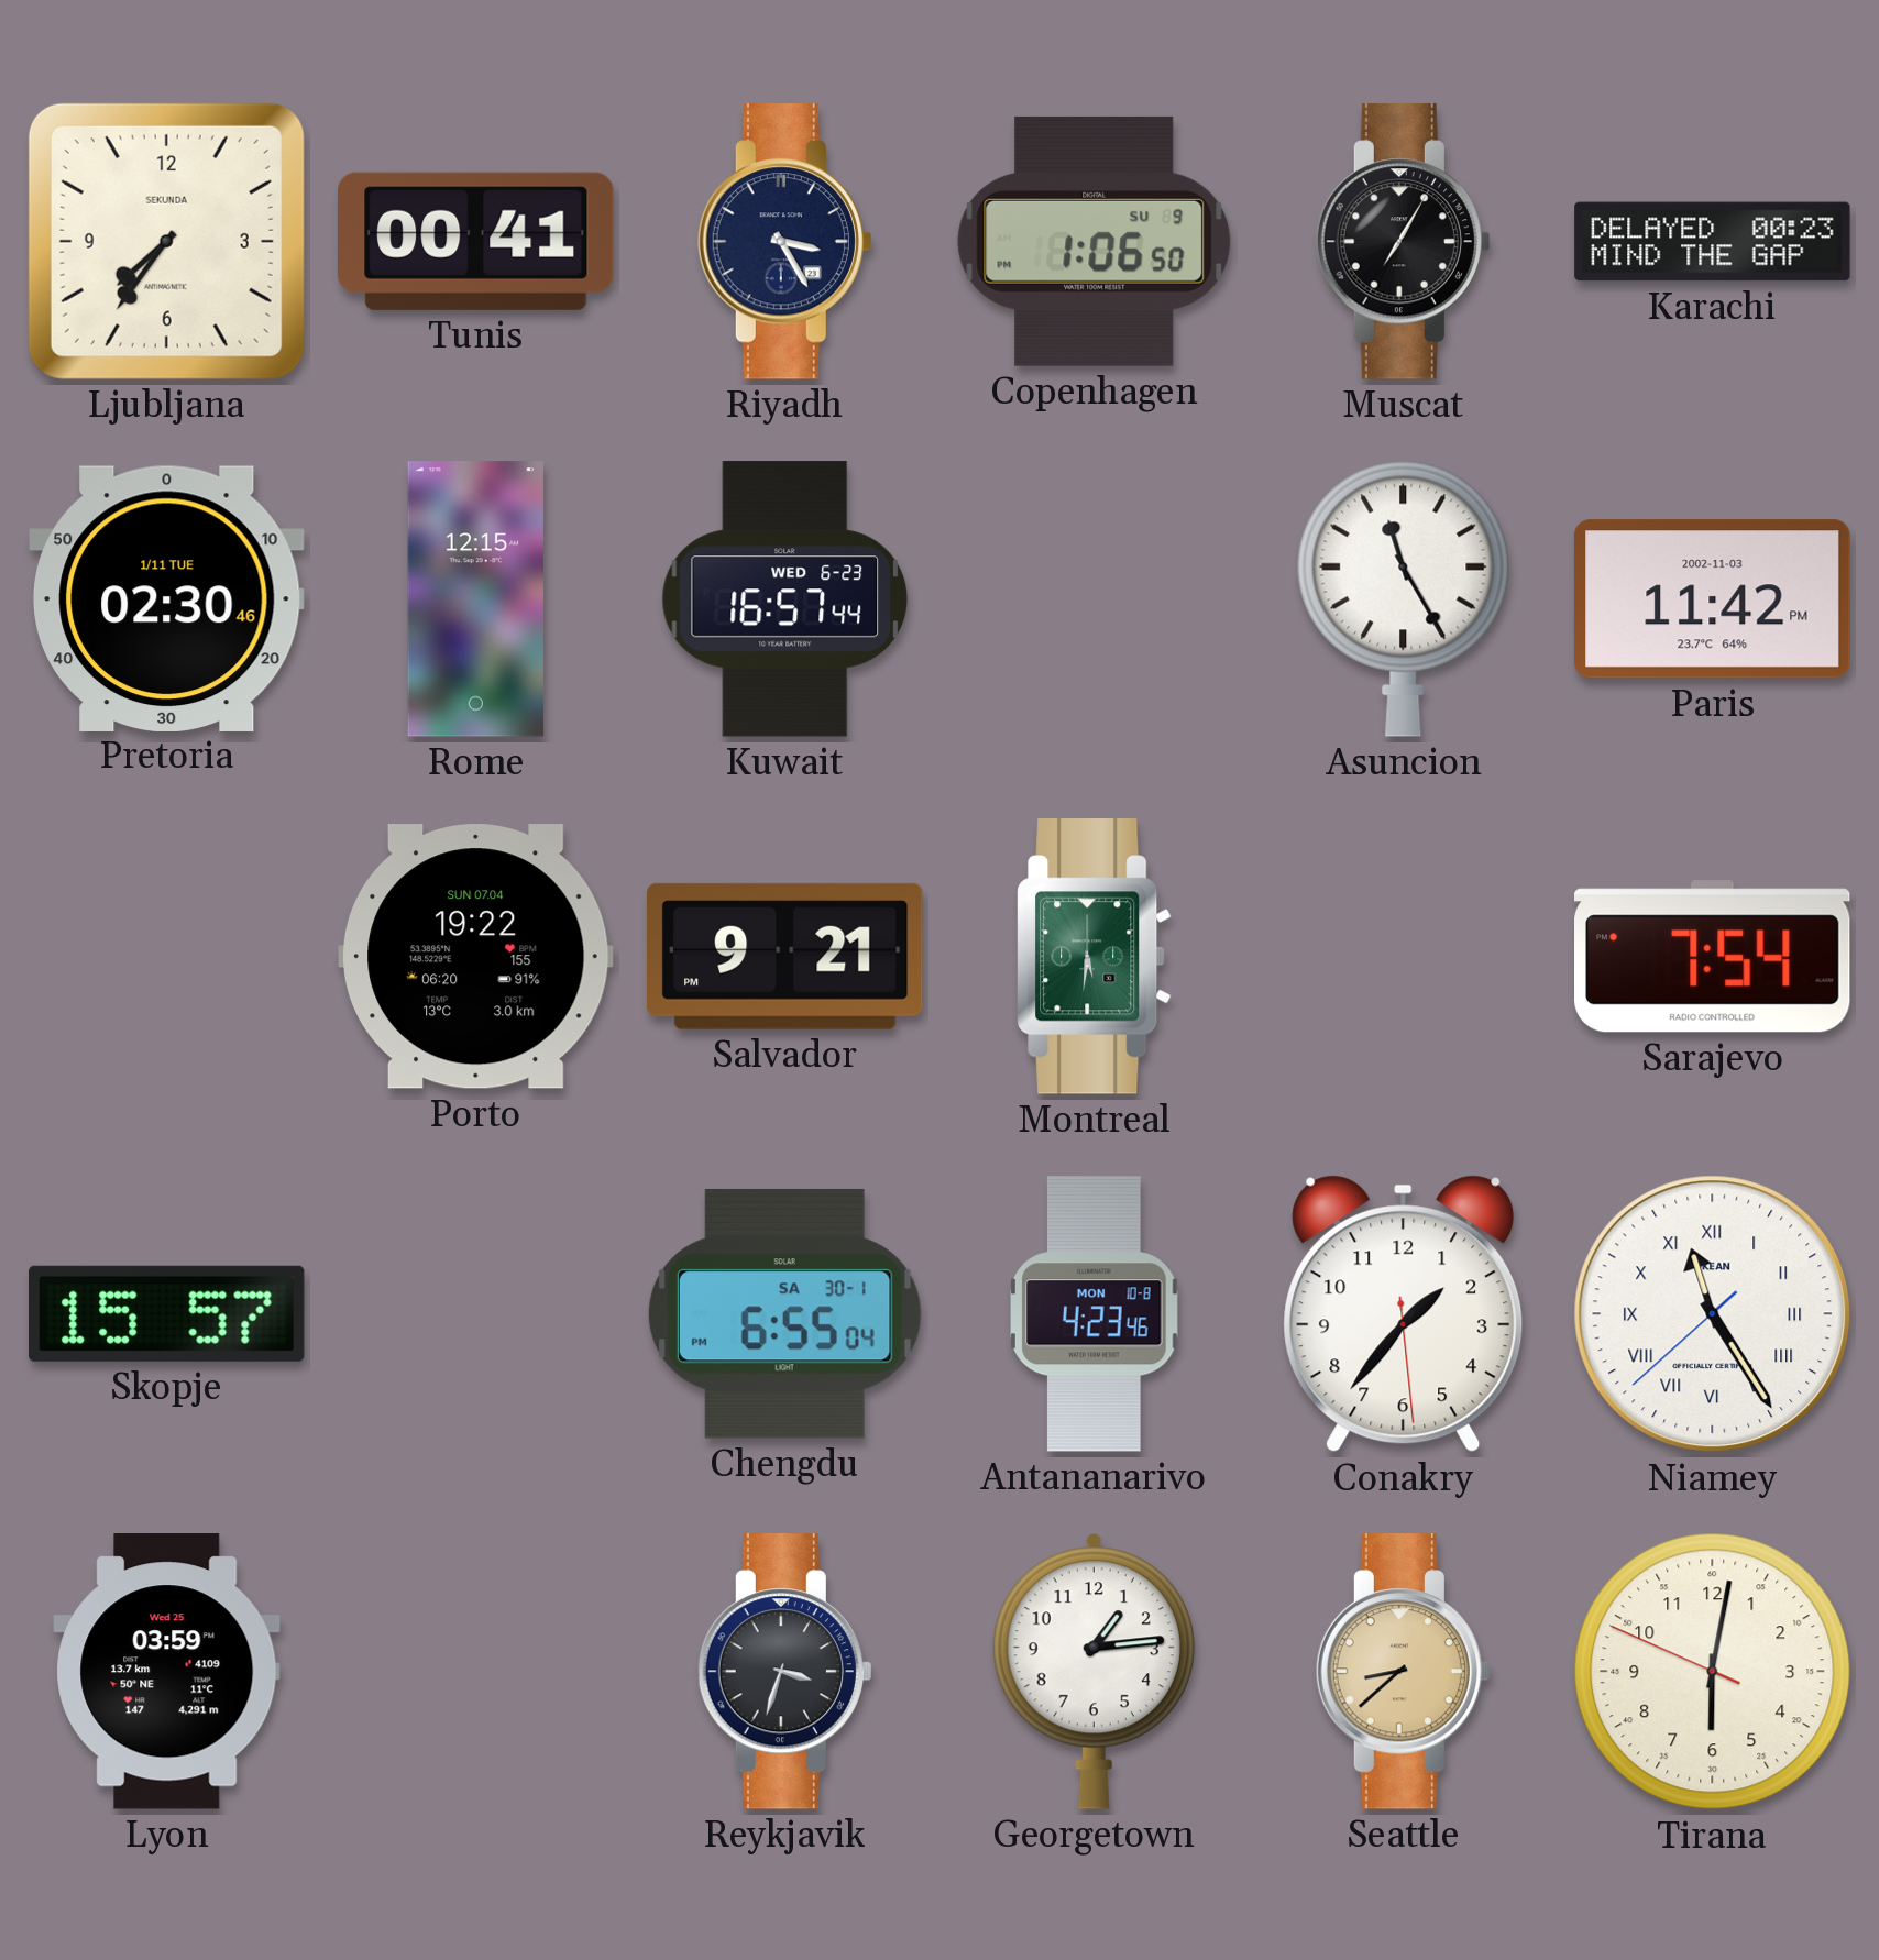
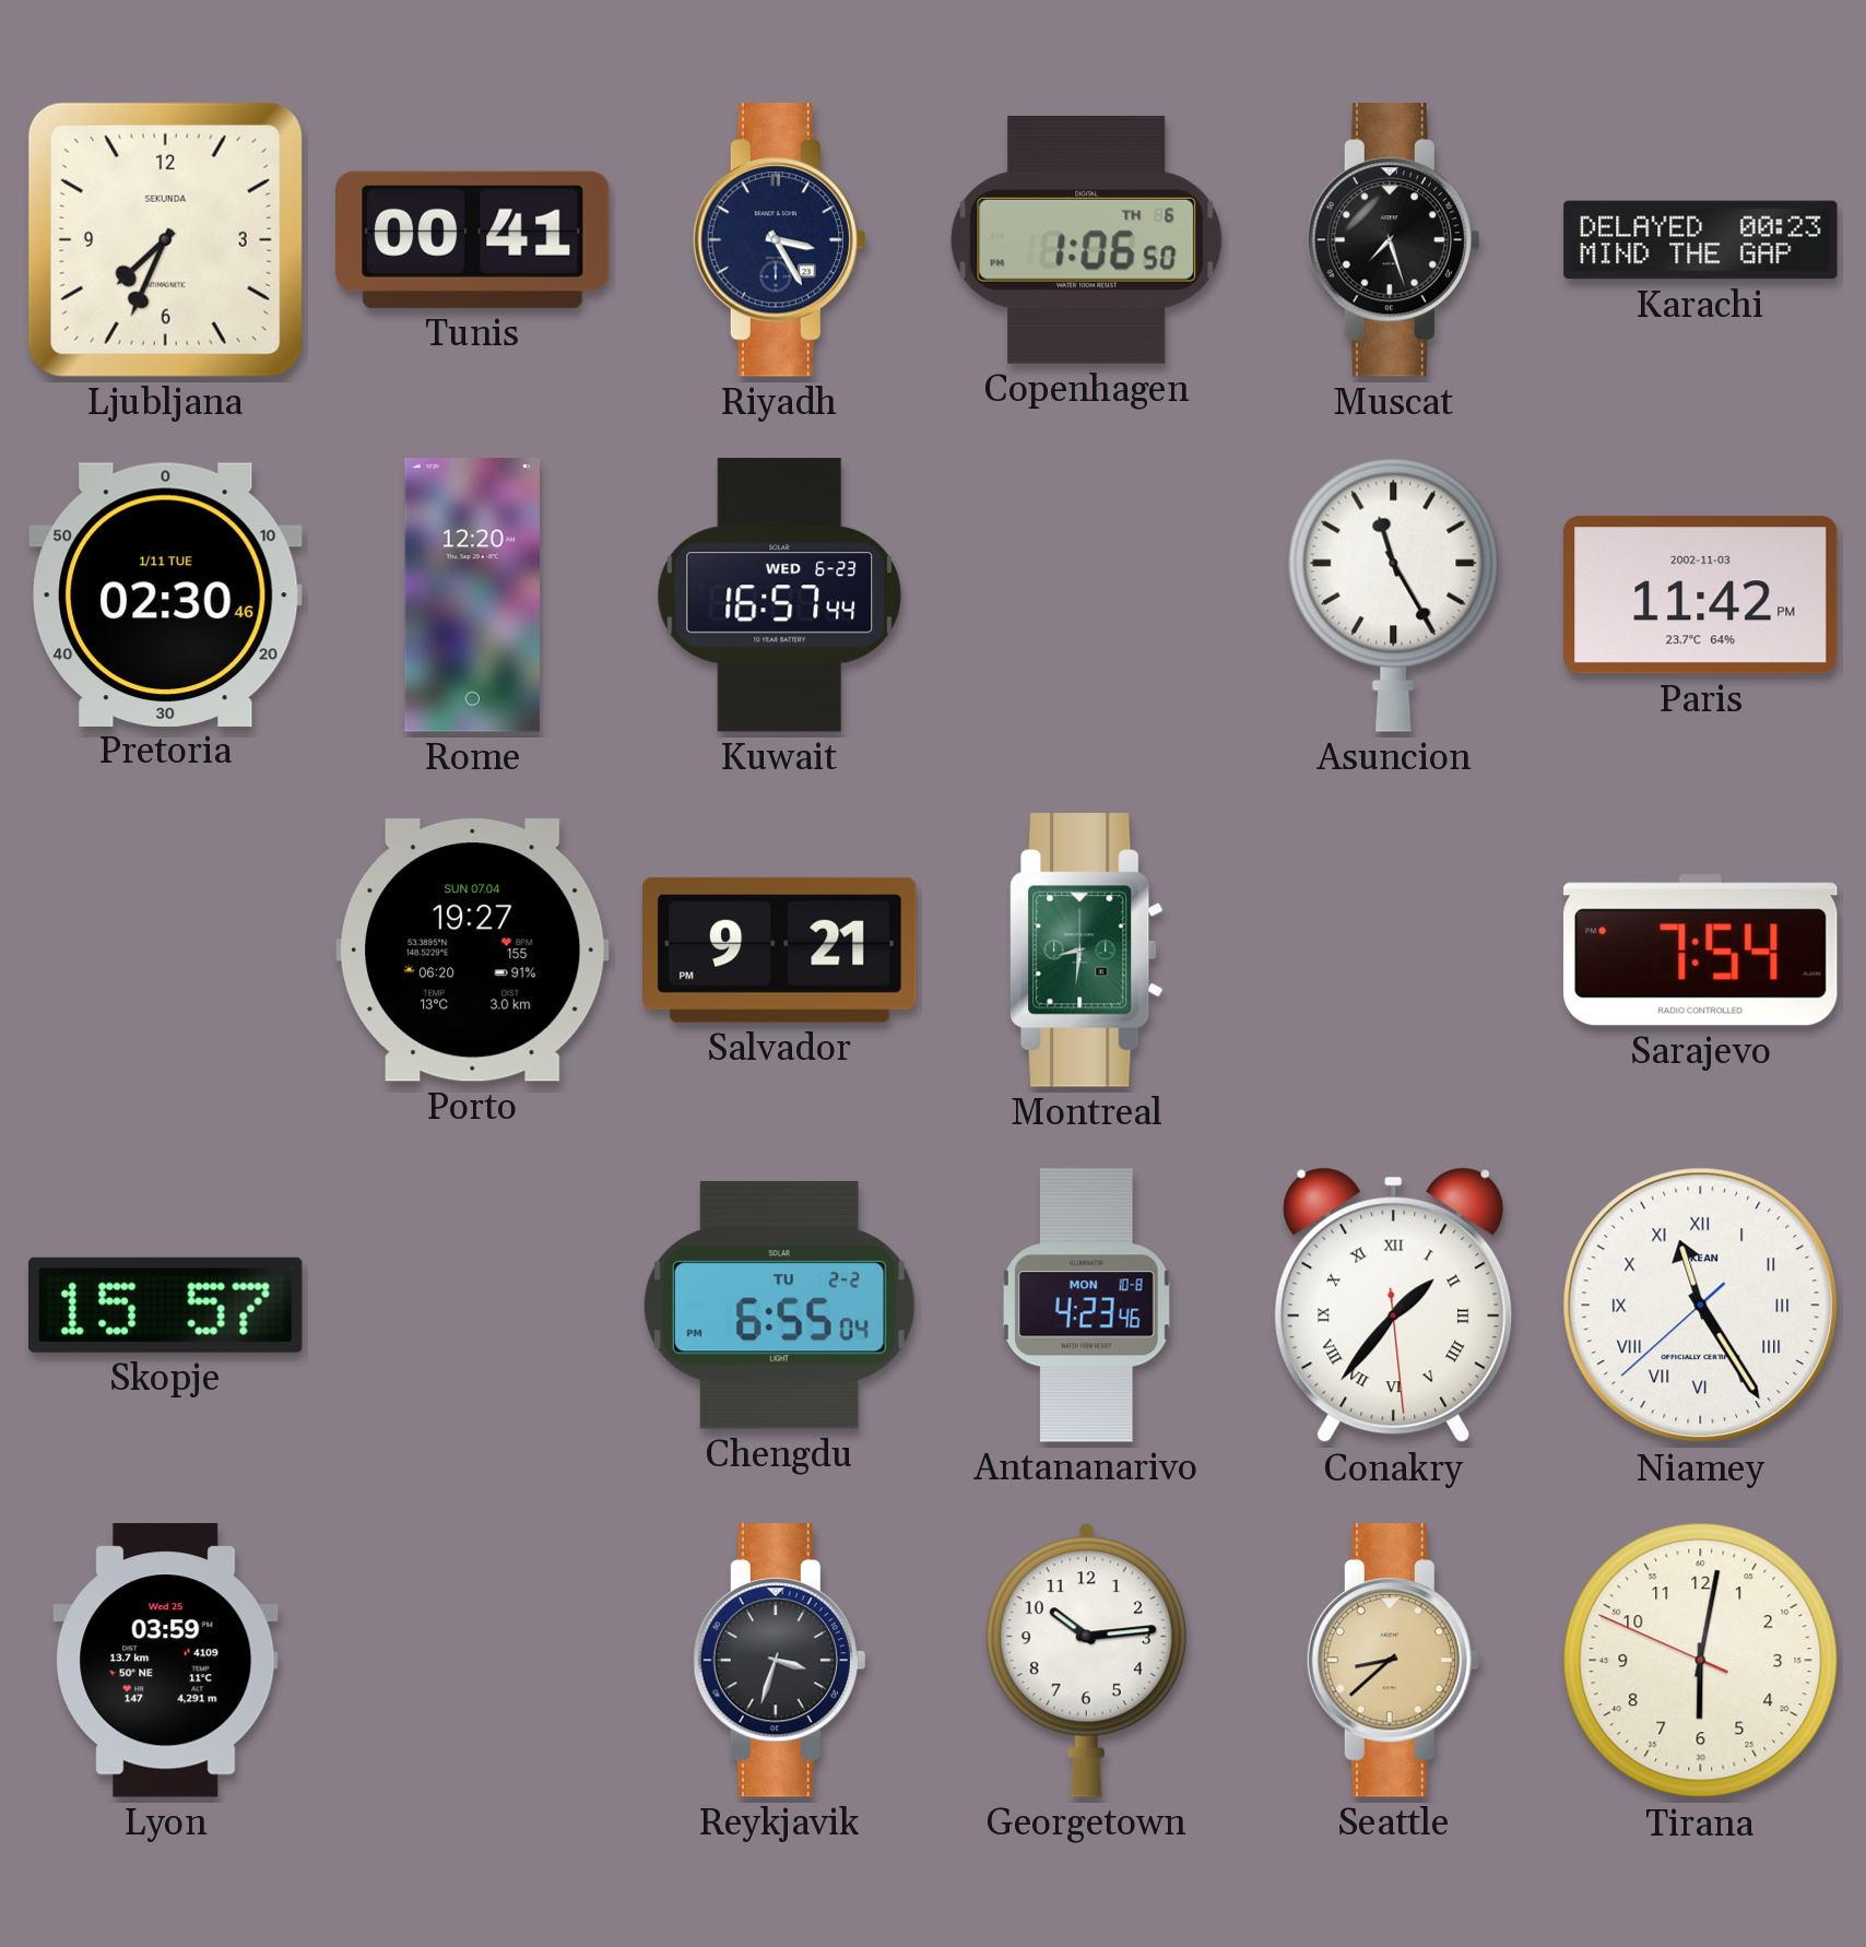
Ljubljana: 7:36 -> 7:34 (165, 239)
Copenhagen date: SU 9 -> TH 6 (1087, 239)
Muscat: 7:05 -> 7:27 (1393, 240)
Rome: 12:15 -> 12:20 (472, 595)
Porto: 19:22 -> 19:27 (472, 951)
Montreal: 5:31 -> 8:31 (1087, 951)
Chengdu date: SA 30-1 -> TU 2-2 (779, 1305)
Conakry numerals: Arabic -> Roman (1394, 1306)
Georgetown: 1:14 -> 10:14 (1086, 1660)
